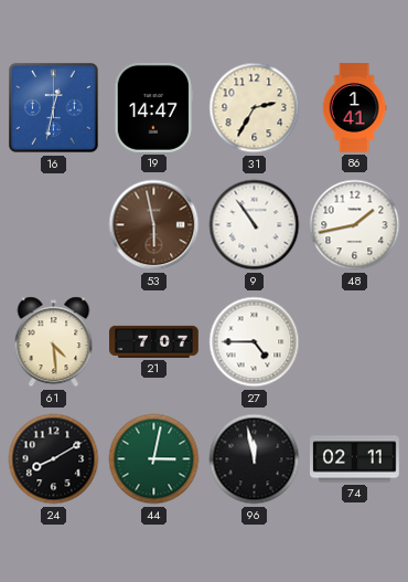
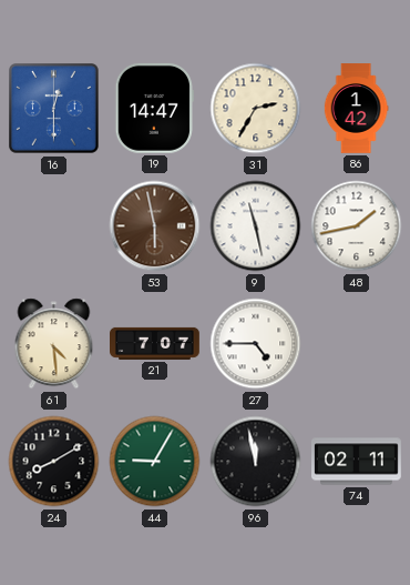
16: 12:32 -> 12:30 (54, 109)
86: 1:41 -> 1:42 (356, 109)
9: 10:54 -> 11:28 (256, 226)
44: 3:02 -> 9:05 (155, 462)
